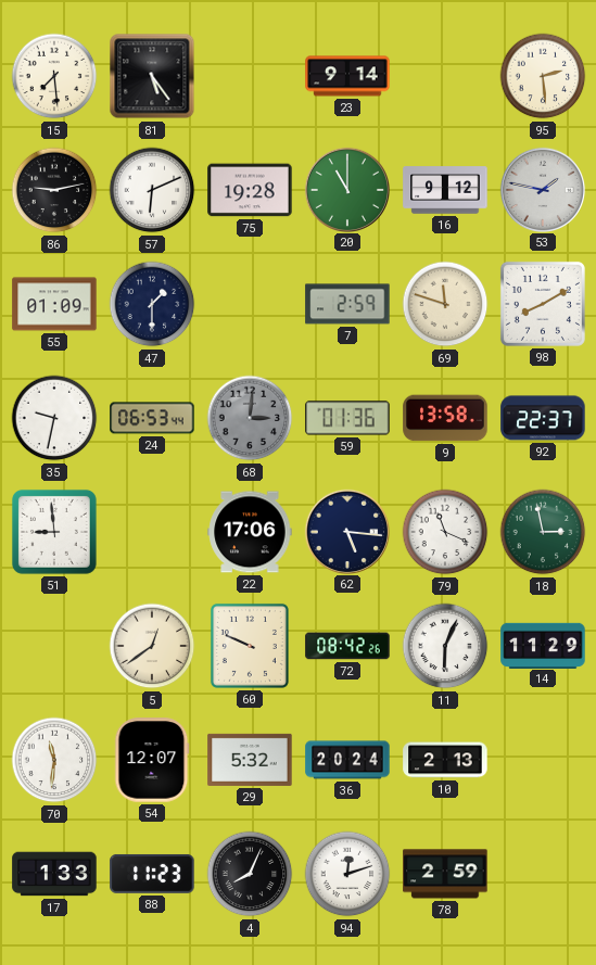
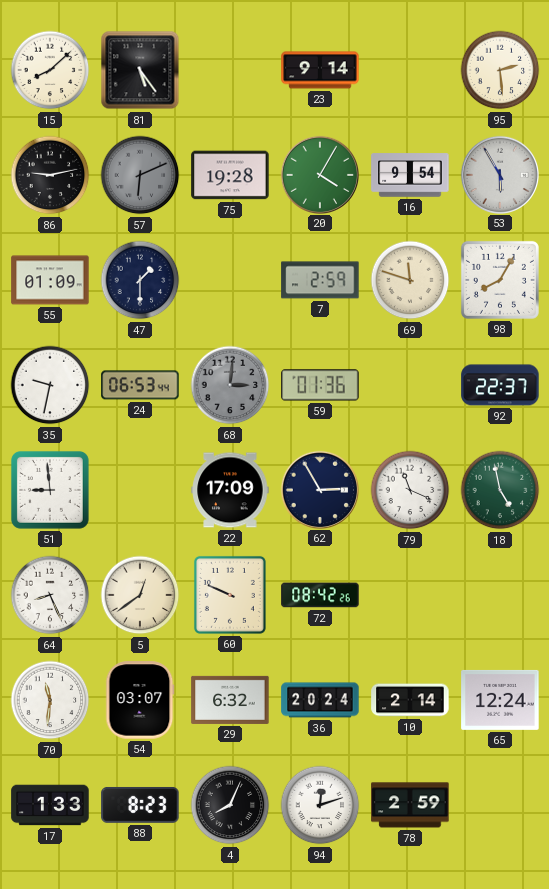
15: 7:29 -> 8:08 (50, 70)
57 dial: white -> grey (140, 175)
20: 11:00 -> 4:05 (319, 174)
16: 9:12 -> 9:54 (410, 175)
53: 1:47 -> 5:55 (499, 174)
98: 8:10 -> 8:05 (500, 280)
9: 13:58 -> none (445, 418)
22: 17:06 -> 17:09 (230, 490)
62: 5:16 -> 2:55 (319, 489)
18: 2:58 -> 4:58 (500, 490)
64: none -> 8:26 (50, 595)
11: 6:04 -> none (445, 646)
14: 11:29 -> none (543, 645)
54: 12:07 -> 03:07 (140, 700)
29: 5:32 -> 6:32 (230, 700)
10: 2:13 -> 2:14 (410, 700)
65: none -> 12:24 (500, 700)
88: 11:23 -> 8:23 (140, 805)
